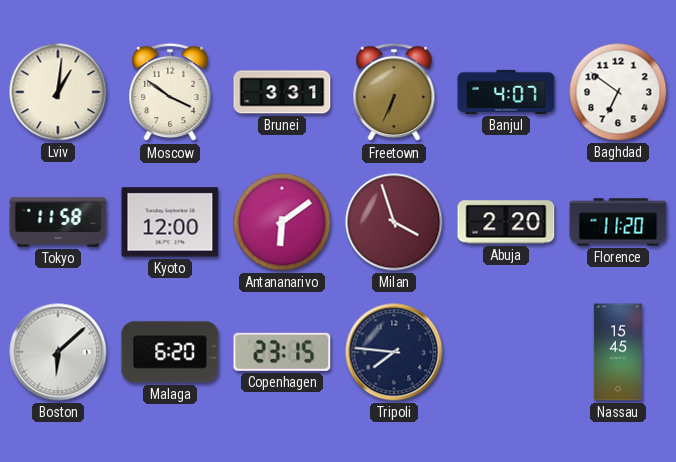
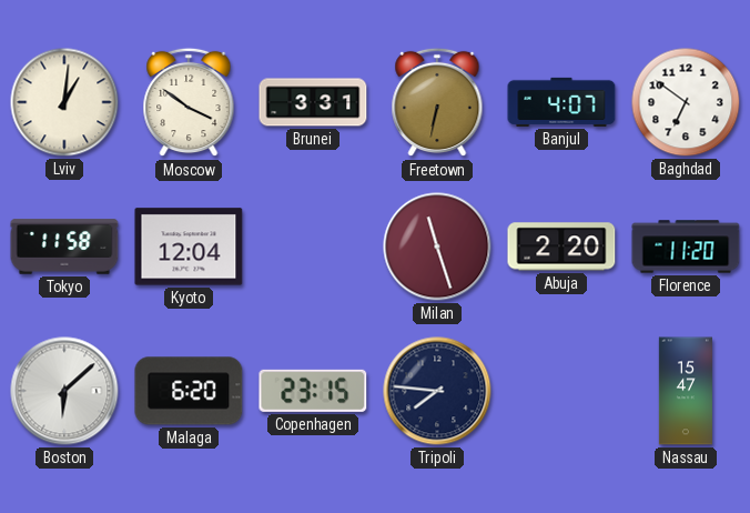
Freetown: 6:34 -> 6:32 (437, 102)
Kyoto: 12:00 -> 12:04 (189, 247)
Antananarivo: 6:09 -> none (282, 222)
Milan: 3:57 -> 11:27 (437, 247)
Nassau: 15:45 -> 15:47 (686, 391)
